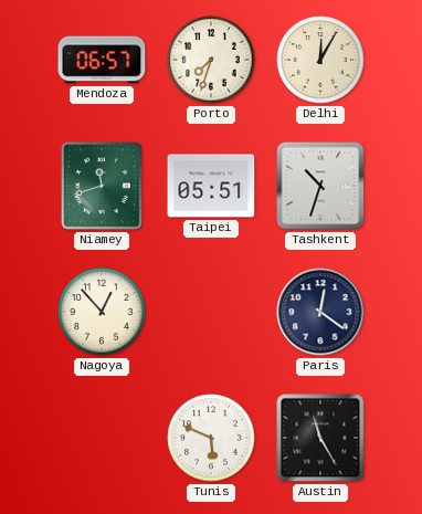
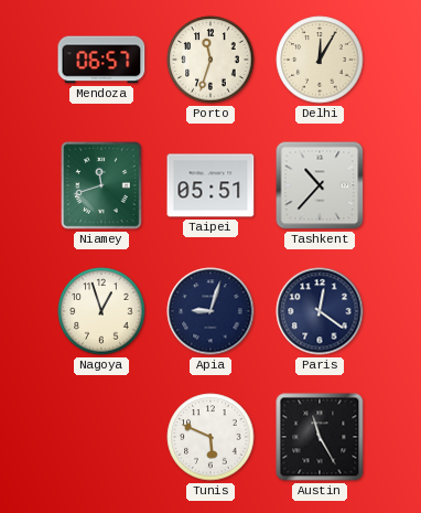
Porto: 7:33 -> 11:33 (210, 60)
Tashkent: 10:33 -> 10:37 (320, 185)
Nagoya: 12:53 -> 12:57 (101, 311)
Apia: none -> 9:03 (210, 311)
